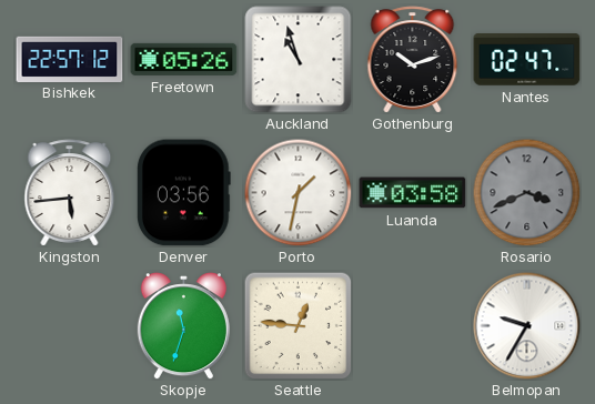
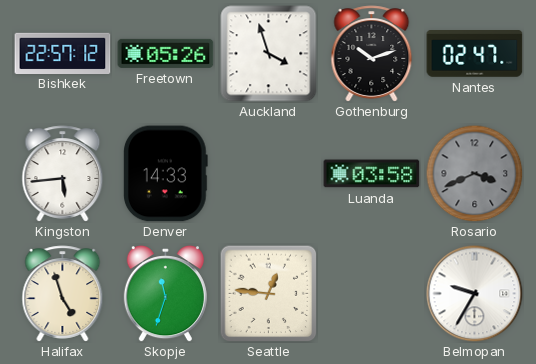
Auckland: 10:57 -> 3:57 (269, 54)
Denver: 03:56 -> 14:33 (166, 174)
Porto: 1:32 -> none (297, 192)
Halifax: none -> 4:57 (63, 294)
